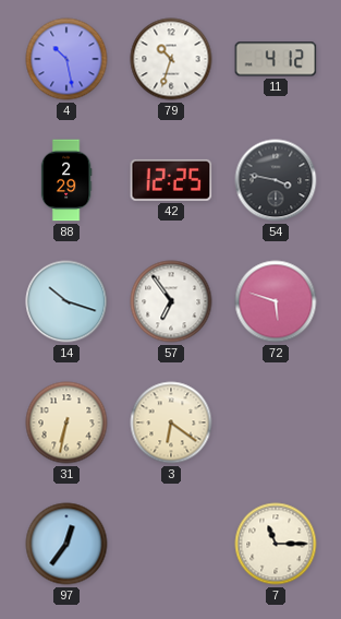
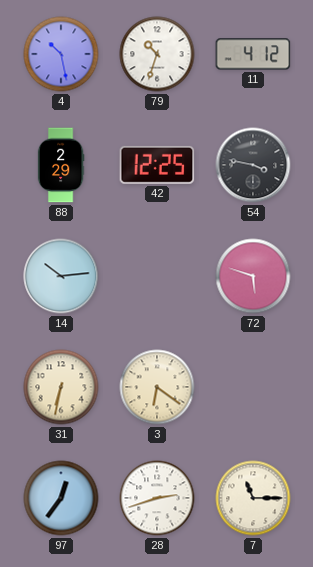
14: 10:18 -> 10:14 (61, 276)
57: 6:54 -> none (171, 301)
28: none -> 2:42 (157, 498)
